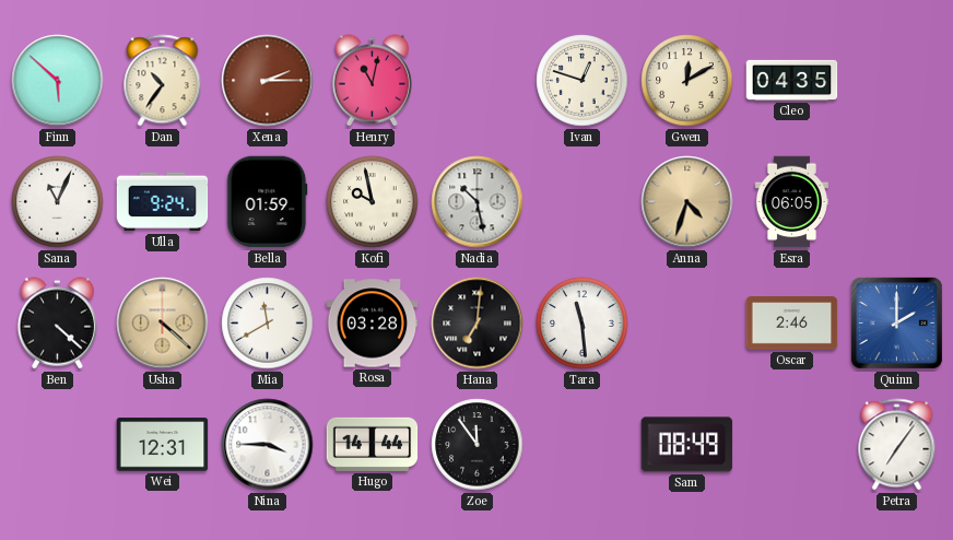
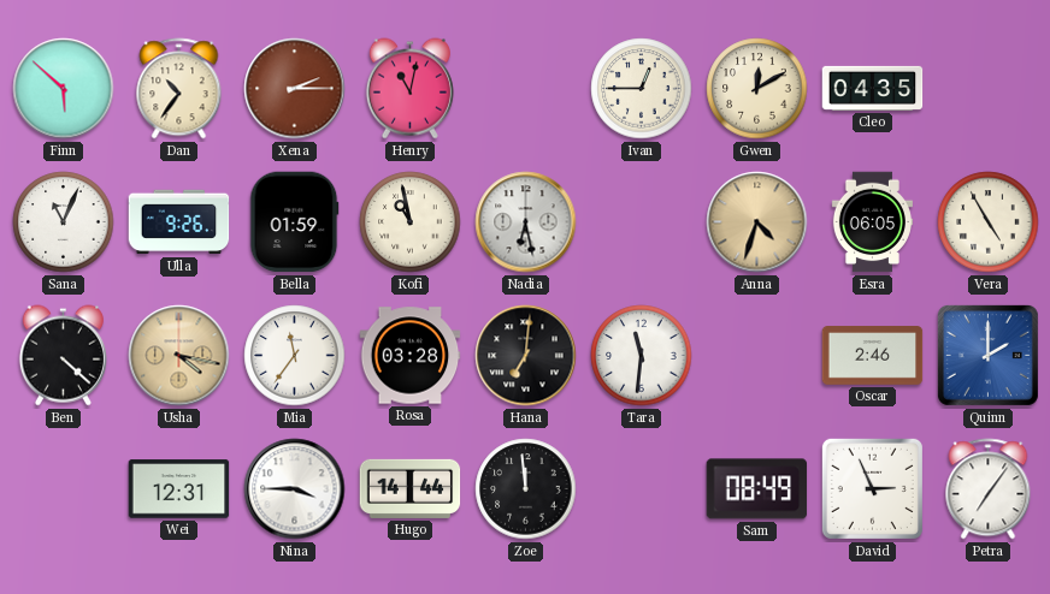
Ivan: 12:48 -> 12:45 (642, 89)
Ulla: 9:24 -> 9:26 (179, 222)
Kofi: 9:58 -> 10:58 (411, 222)
Nadia: 10:28 -> 6:28 (526, 222)
Vera: none -> 4:55 (989, 222)
Usha: 4:22 -> 4:17 (179, 356)
Mia: 11:40 -> 11:36 (295, 356)
Tara: 11:29 -> 11:31 (642, 356)
Zoe: 11:54 -> 11:59 (526, 489)
David: none -> 2:56 (872, 488)
